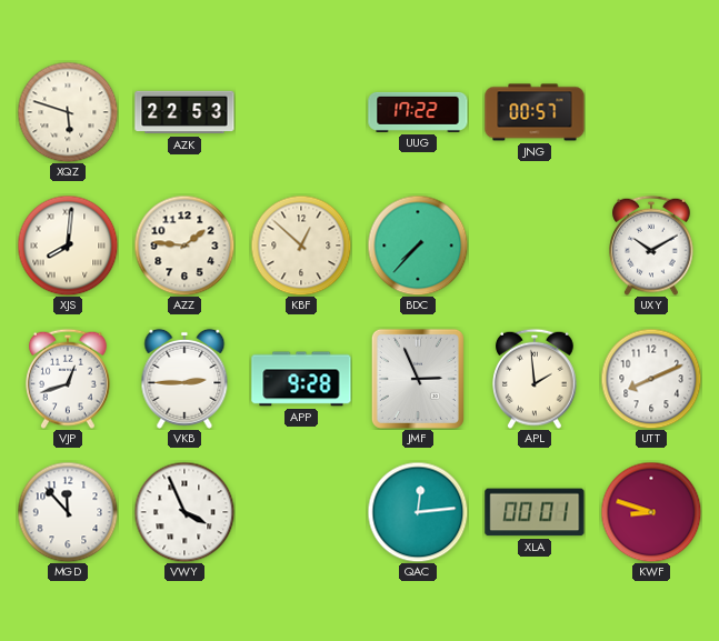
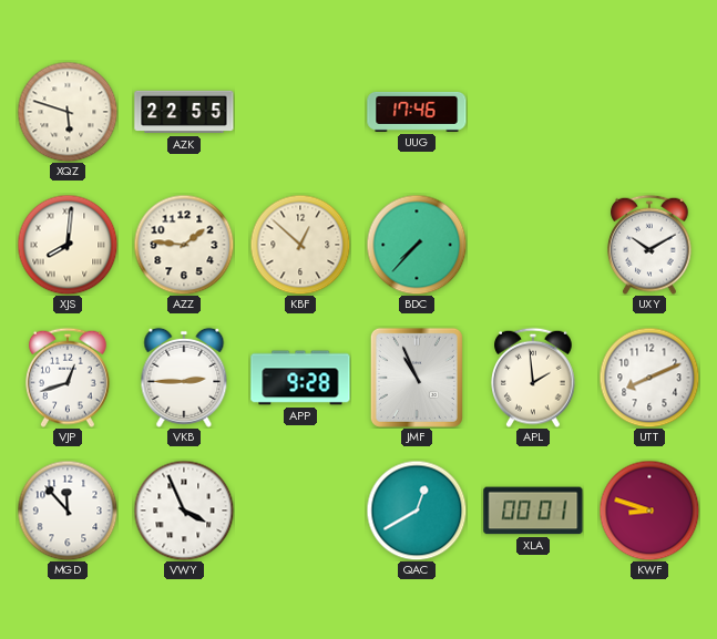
AZK: 22:53 -> 22:55 (184, 112)
UUG: 17:22 -> 17:46 (417, 112)
JNG: 00:57 -> none (535, 112)
JMF: 2:56 -> 10:56 (417, 378)
QAC: 12:14 -> 12:40 (417, 511)
